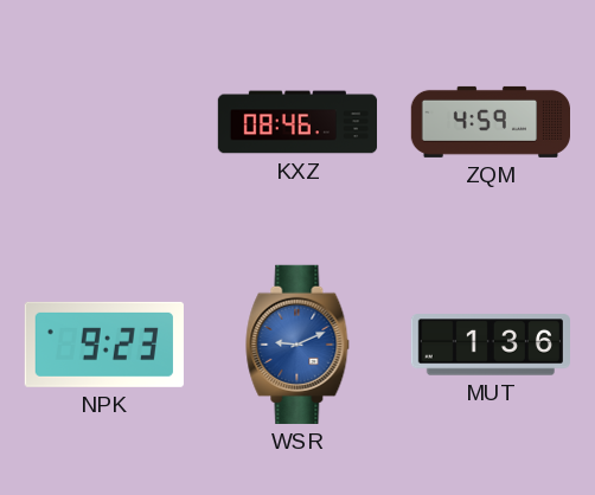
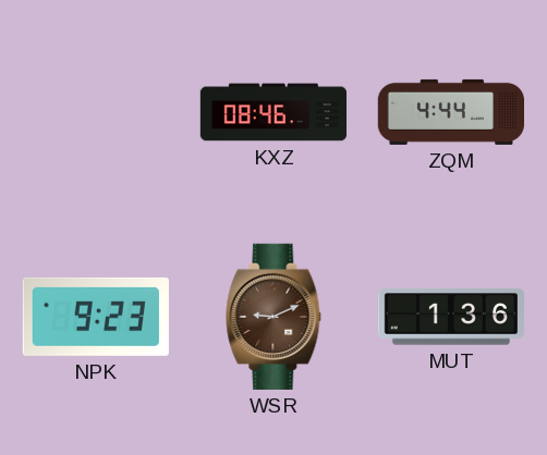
ZQM: 4:59 -> 4:44 (450, 112)
WSR dial: blue -> brown (273, 317)
